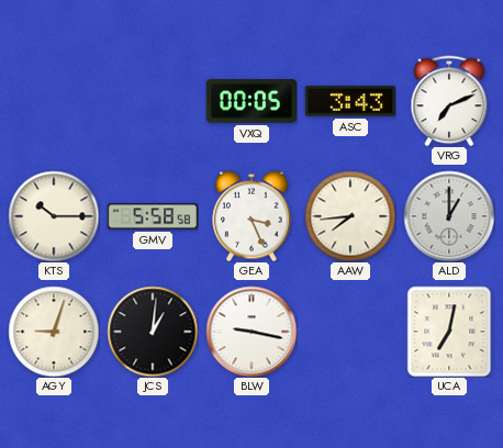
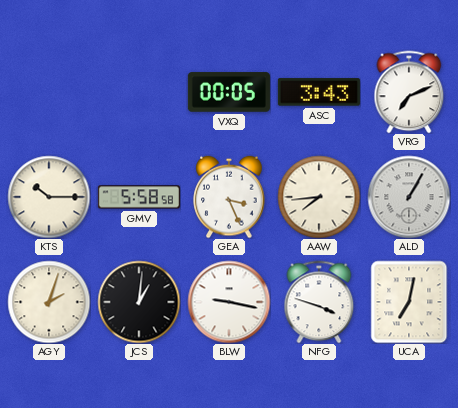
ALD: 1:00 -> 1:05 (409, 197)
AGY: 9:03 -> 2:03 (49, 302)
NFG: none -> 3:48 (319, 302)
